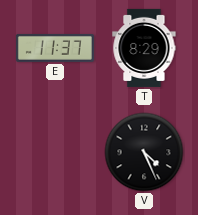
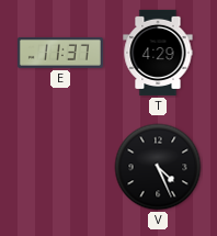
T: 8:29 -> 4:29 (158, 53)
